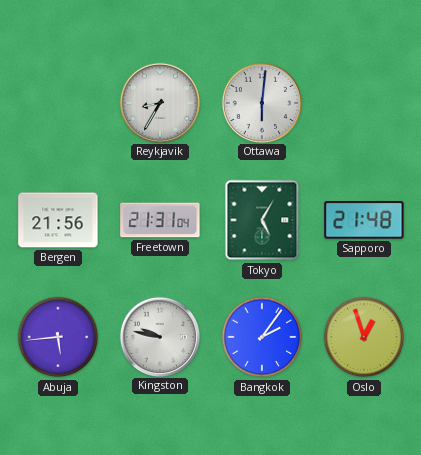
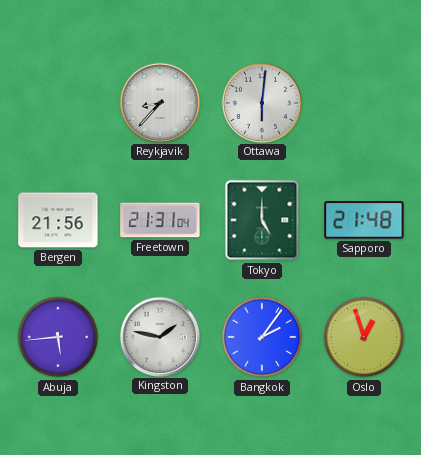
Reykjavik: 8:35 -> 8:37 (159, 102)
Tokyo: 5:05 -> 5:00 (262, 220)
Kingston: 9:47 -> 1:47 (159, 336)
